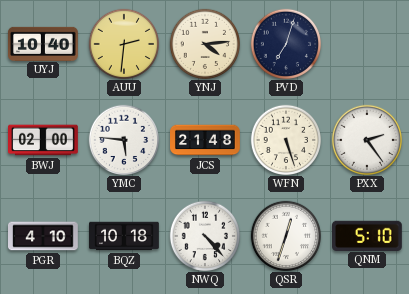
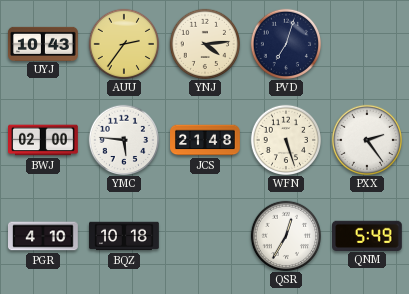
UYJ: 10:40 -> 10:43 (44, 43)
AUU: 2:31 -> 2:36 (123, 43)
NWQ: 4:23 -> none (204, 235)
QSR: 12:33 -> 12:35 (285, 235)
QNM: 5:10 -> 5:49 (368, 235)
